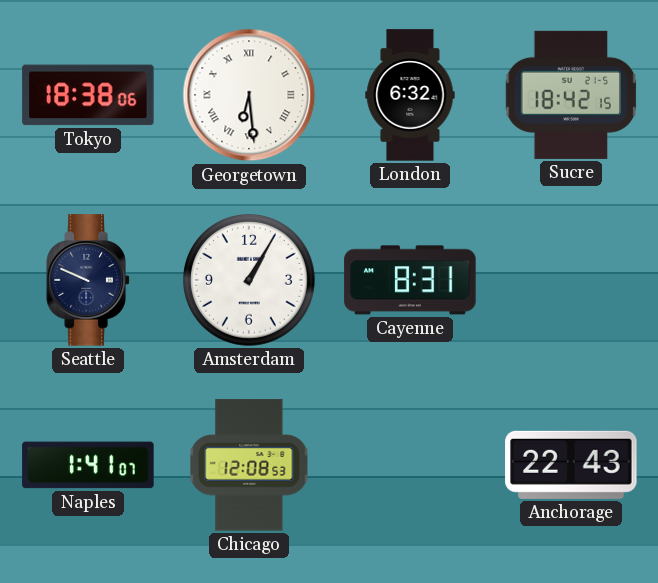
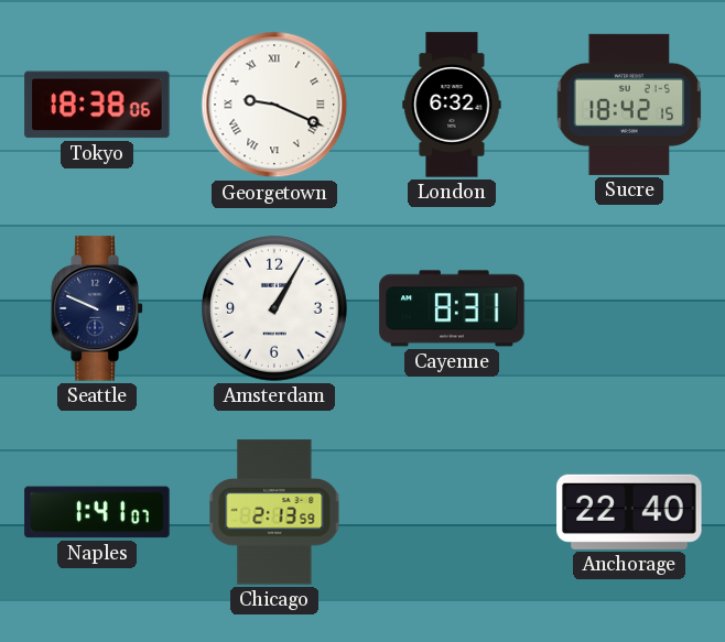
Georgetown: 6:29 -> 9:19 (274, 105)
Chicago: 12:08 -> 2:13 (274, 512)
Anchorage: 22:43 -> 22:40 (629, 512)
